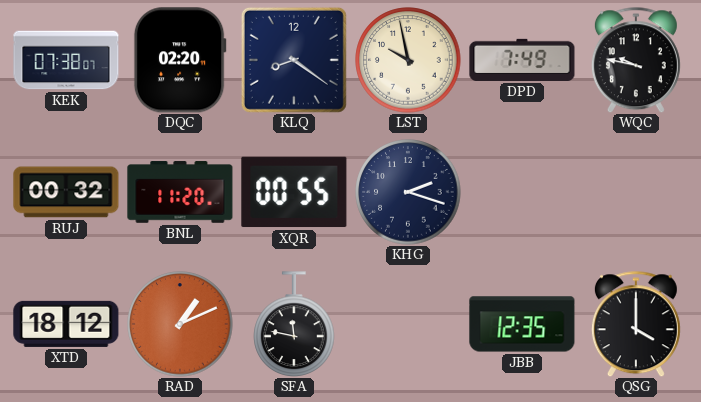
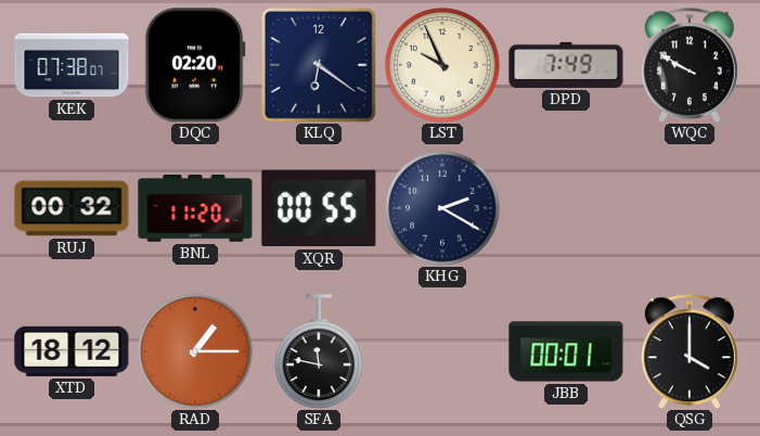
KLQ: 8:21 -> 6:21 (319, 65)
LST: 9:58 -> 9:56 (442, 65)
WQC: 9:47 -> 9:50 (690, 65)
KHG: 2:18 -> 2:20 (442, 208)
RAD: 1:11 -> 1:15 (195, 351)
JBB: 12:35 -> 00:01 (566, 351)
